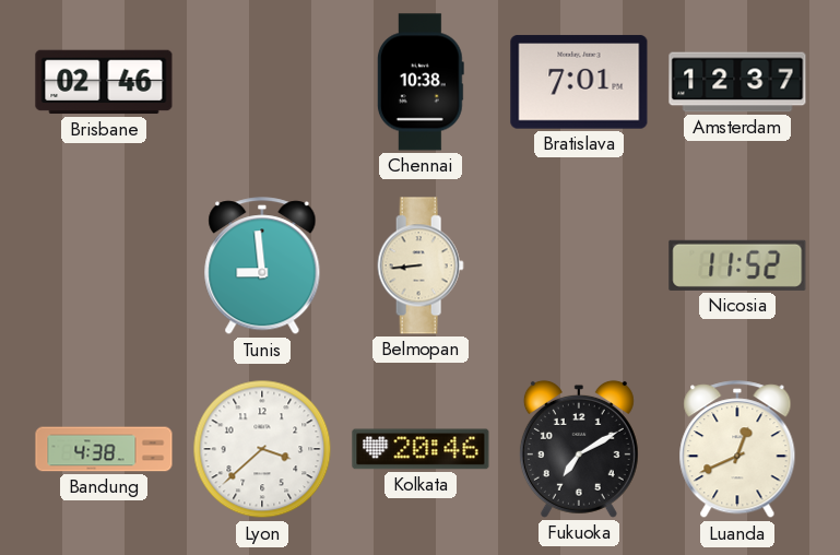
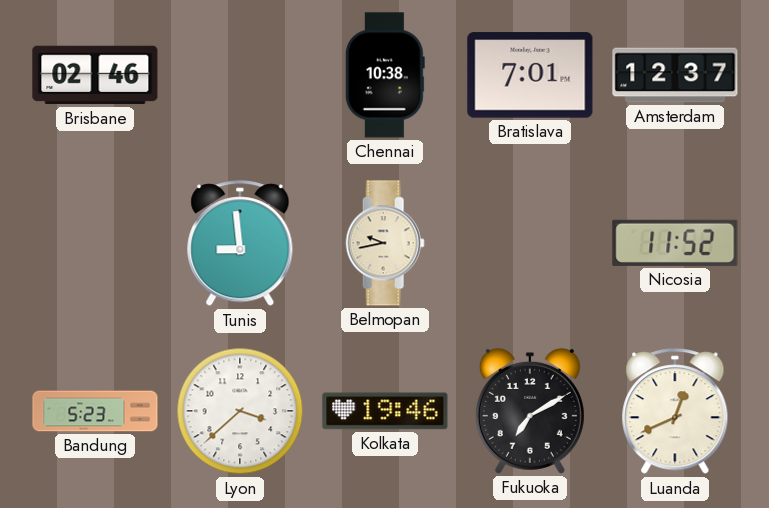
Belmopan: 8:44 -> 9:43 (385, 243)
Bandung: 4:38 -> 5:23 (95, 411)
Kolkata: 20:46 -> 19:46 (385, 411)
